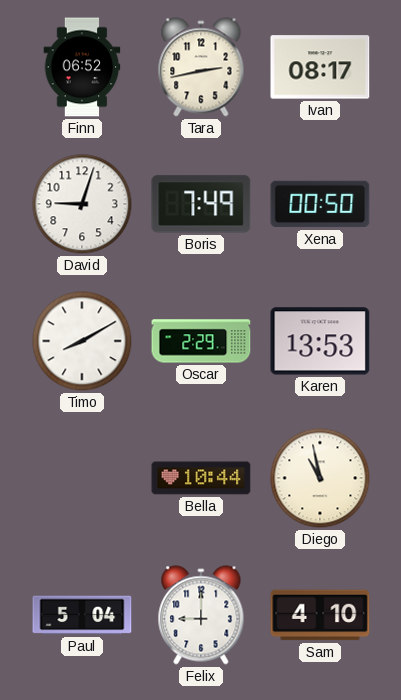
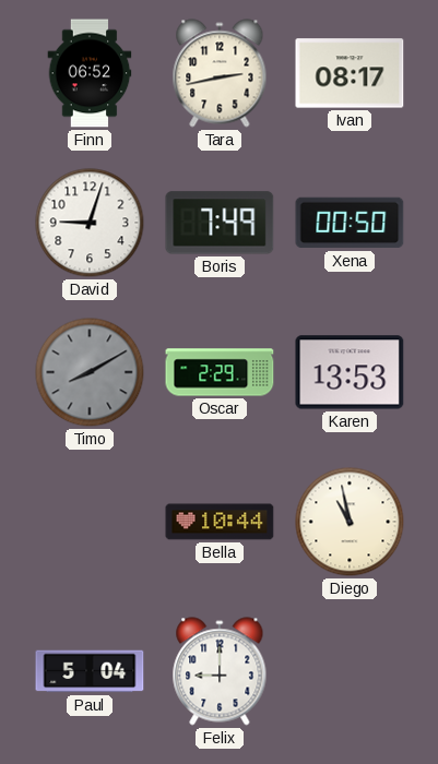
Timo dial: white -> grey (90, 372)
Sam: 4:10 -> none (320, 615)
